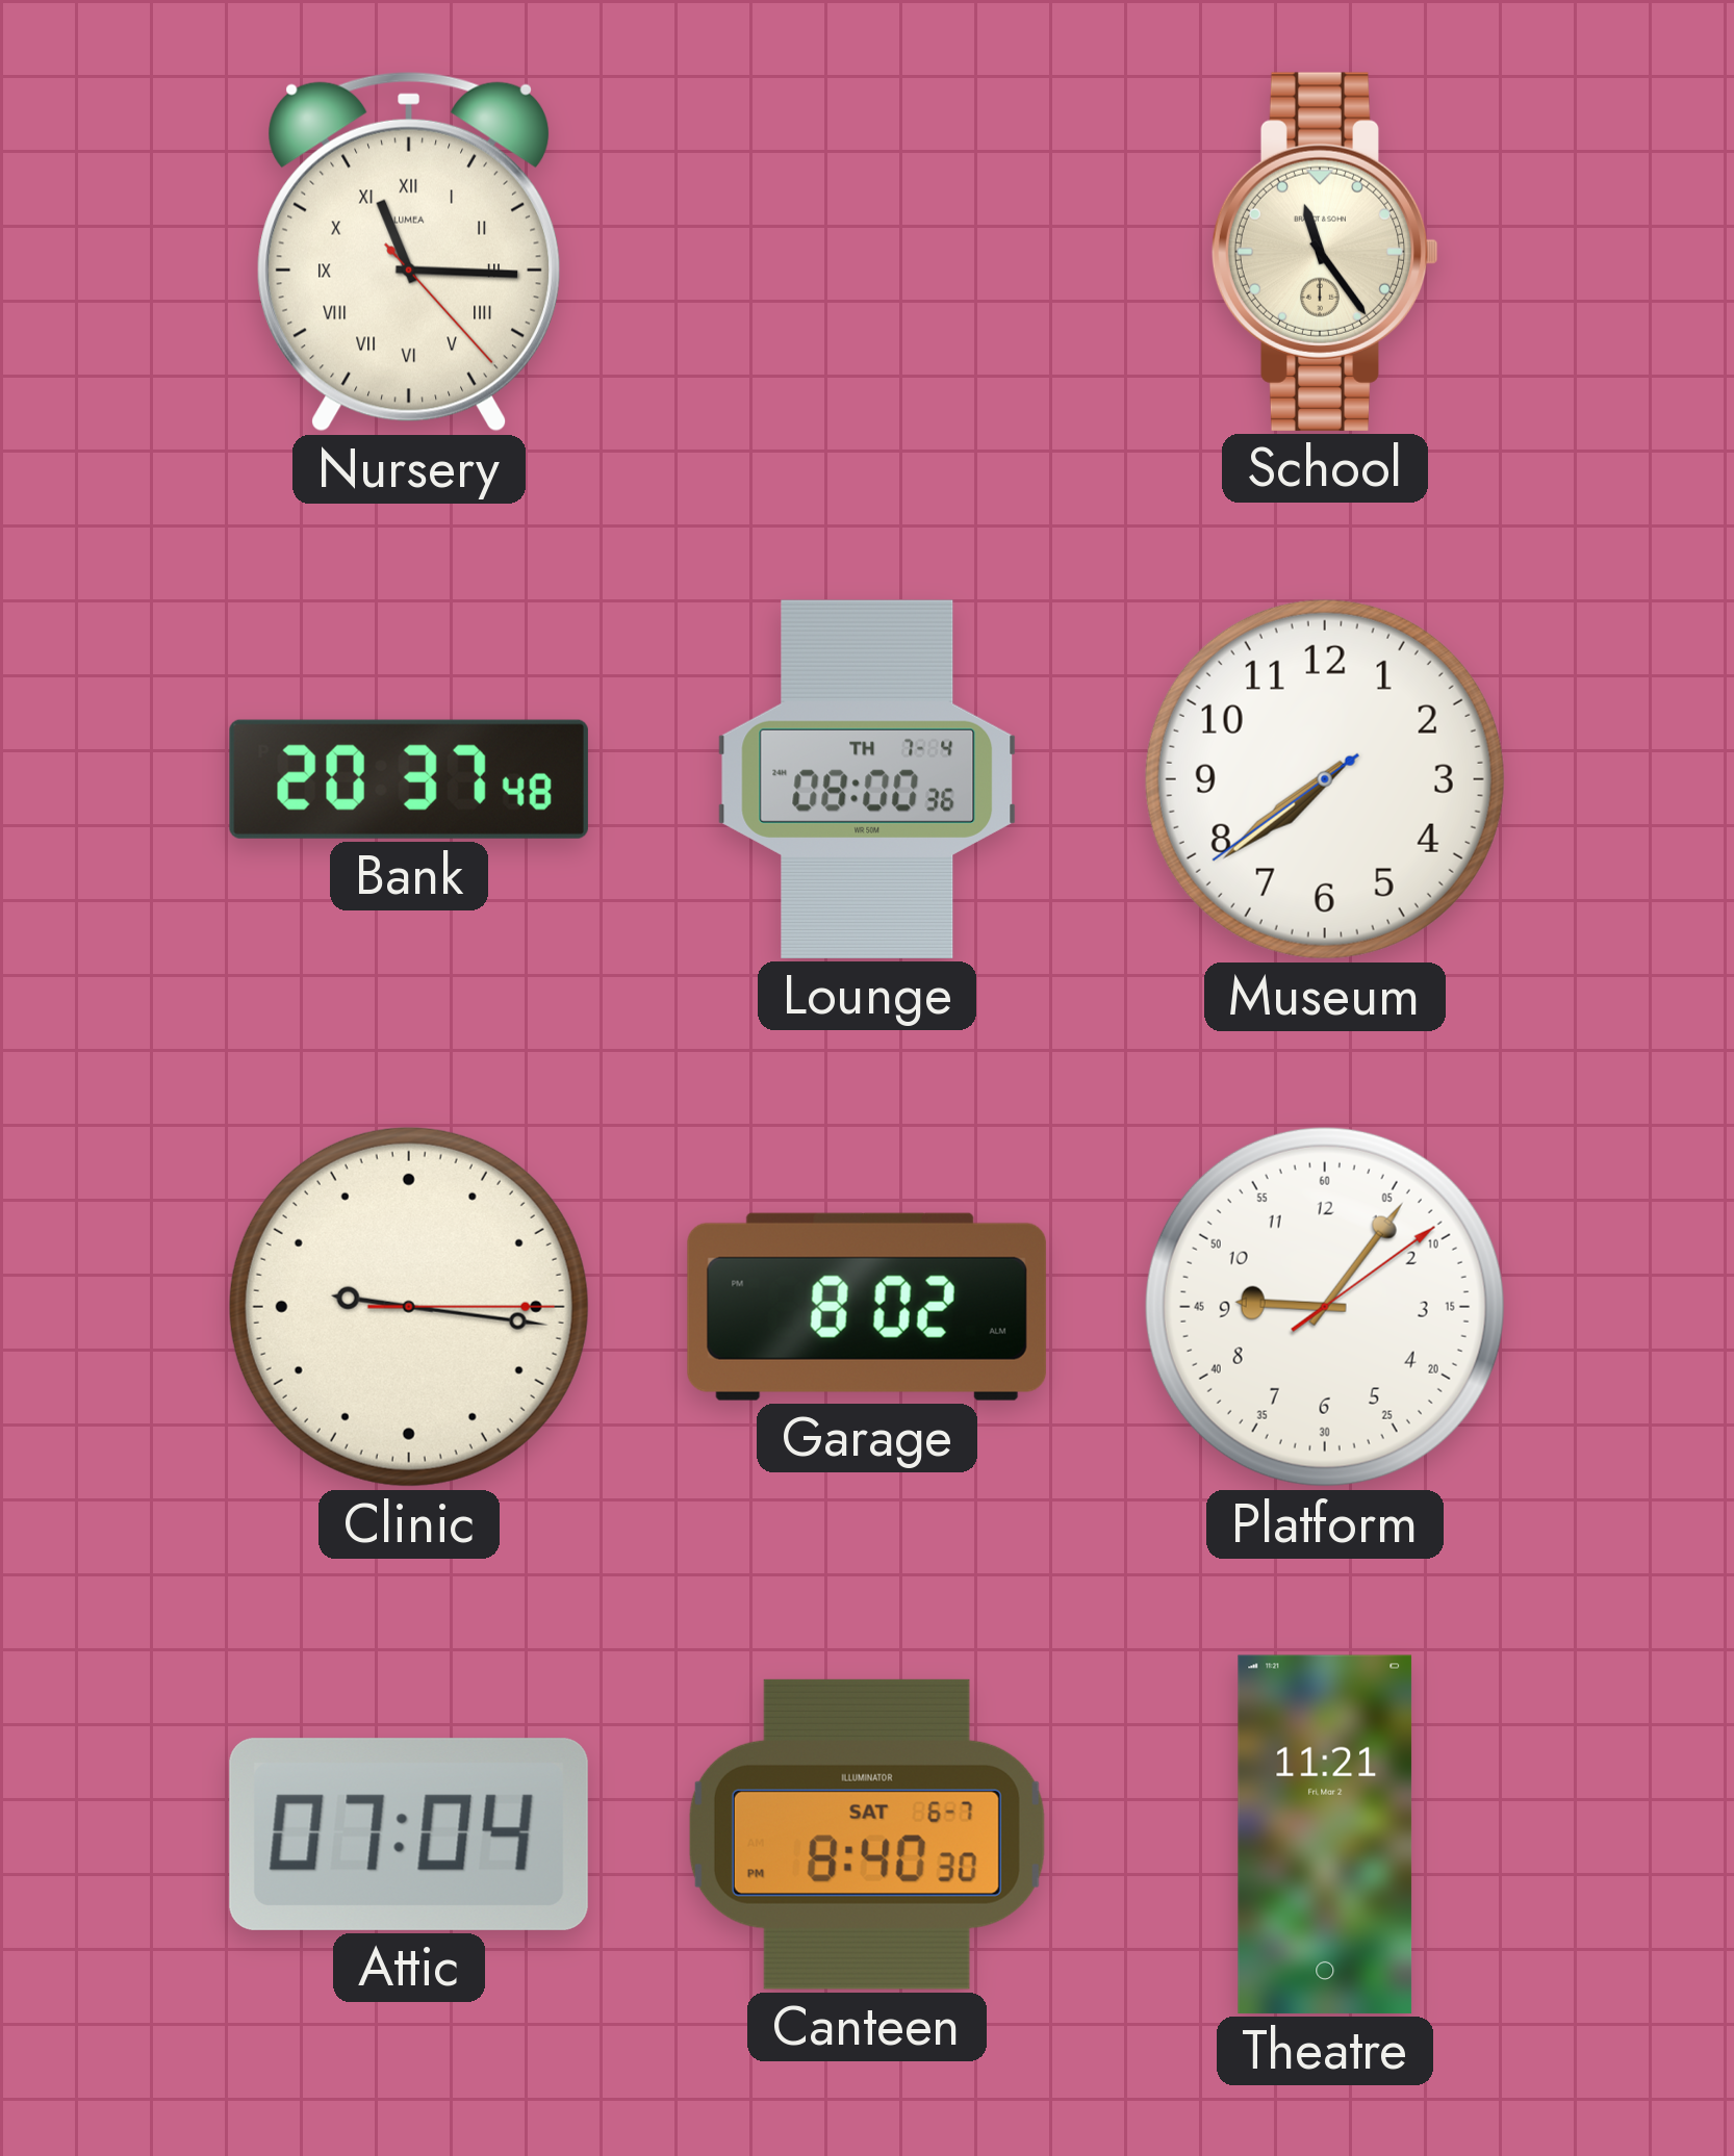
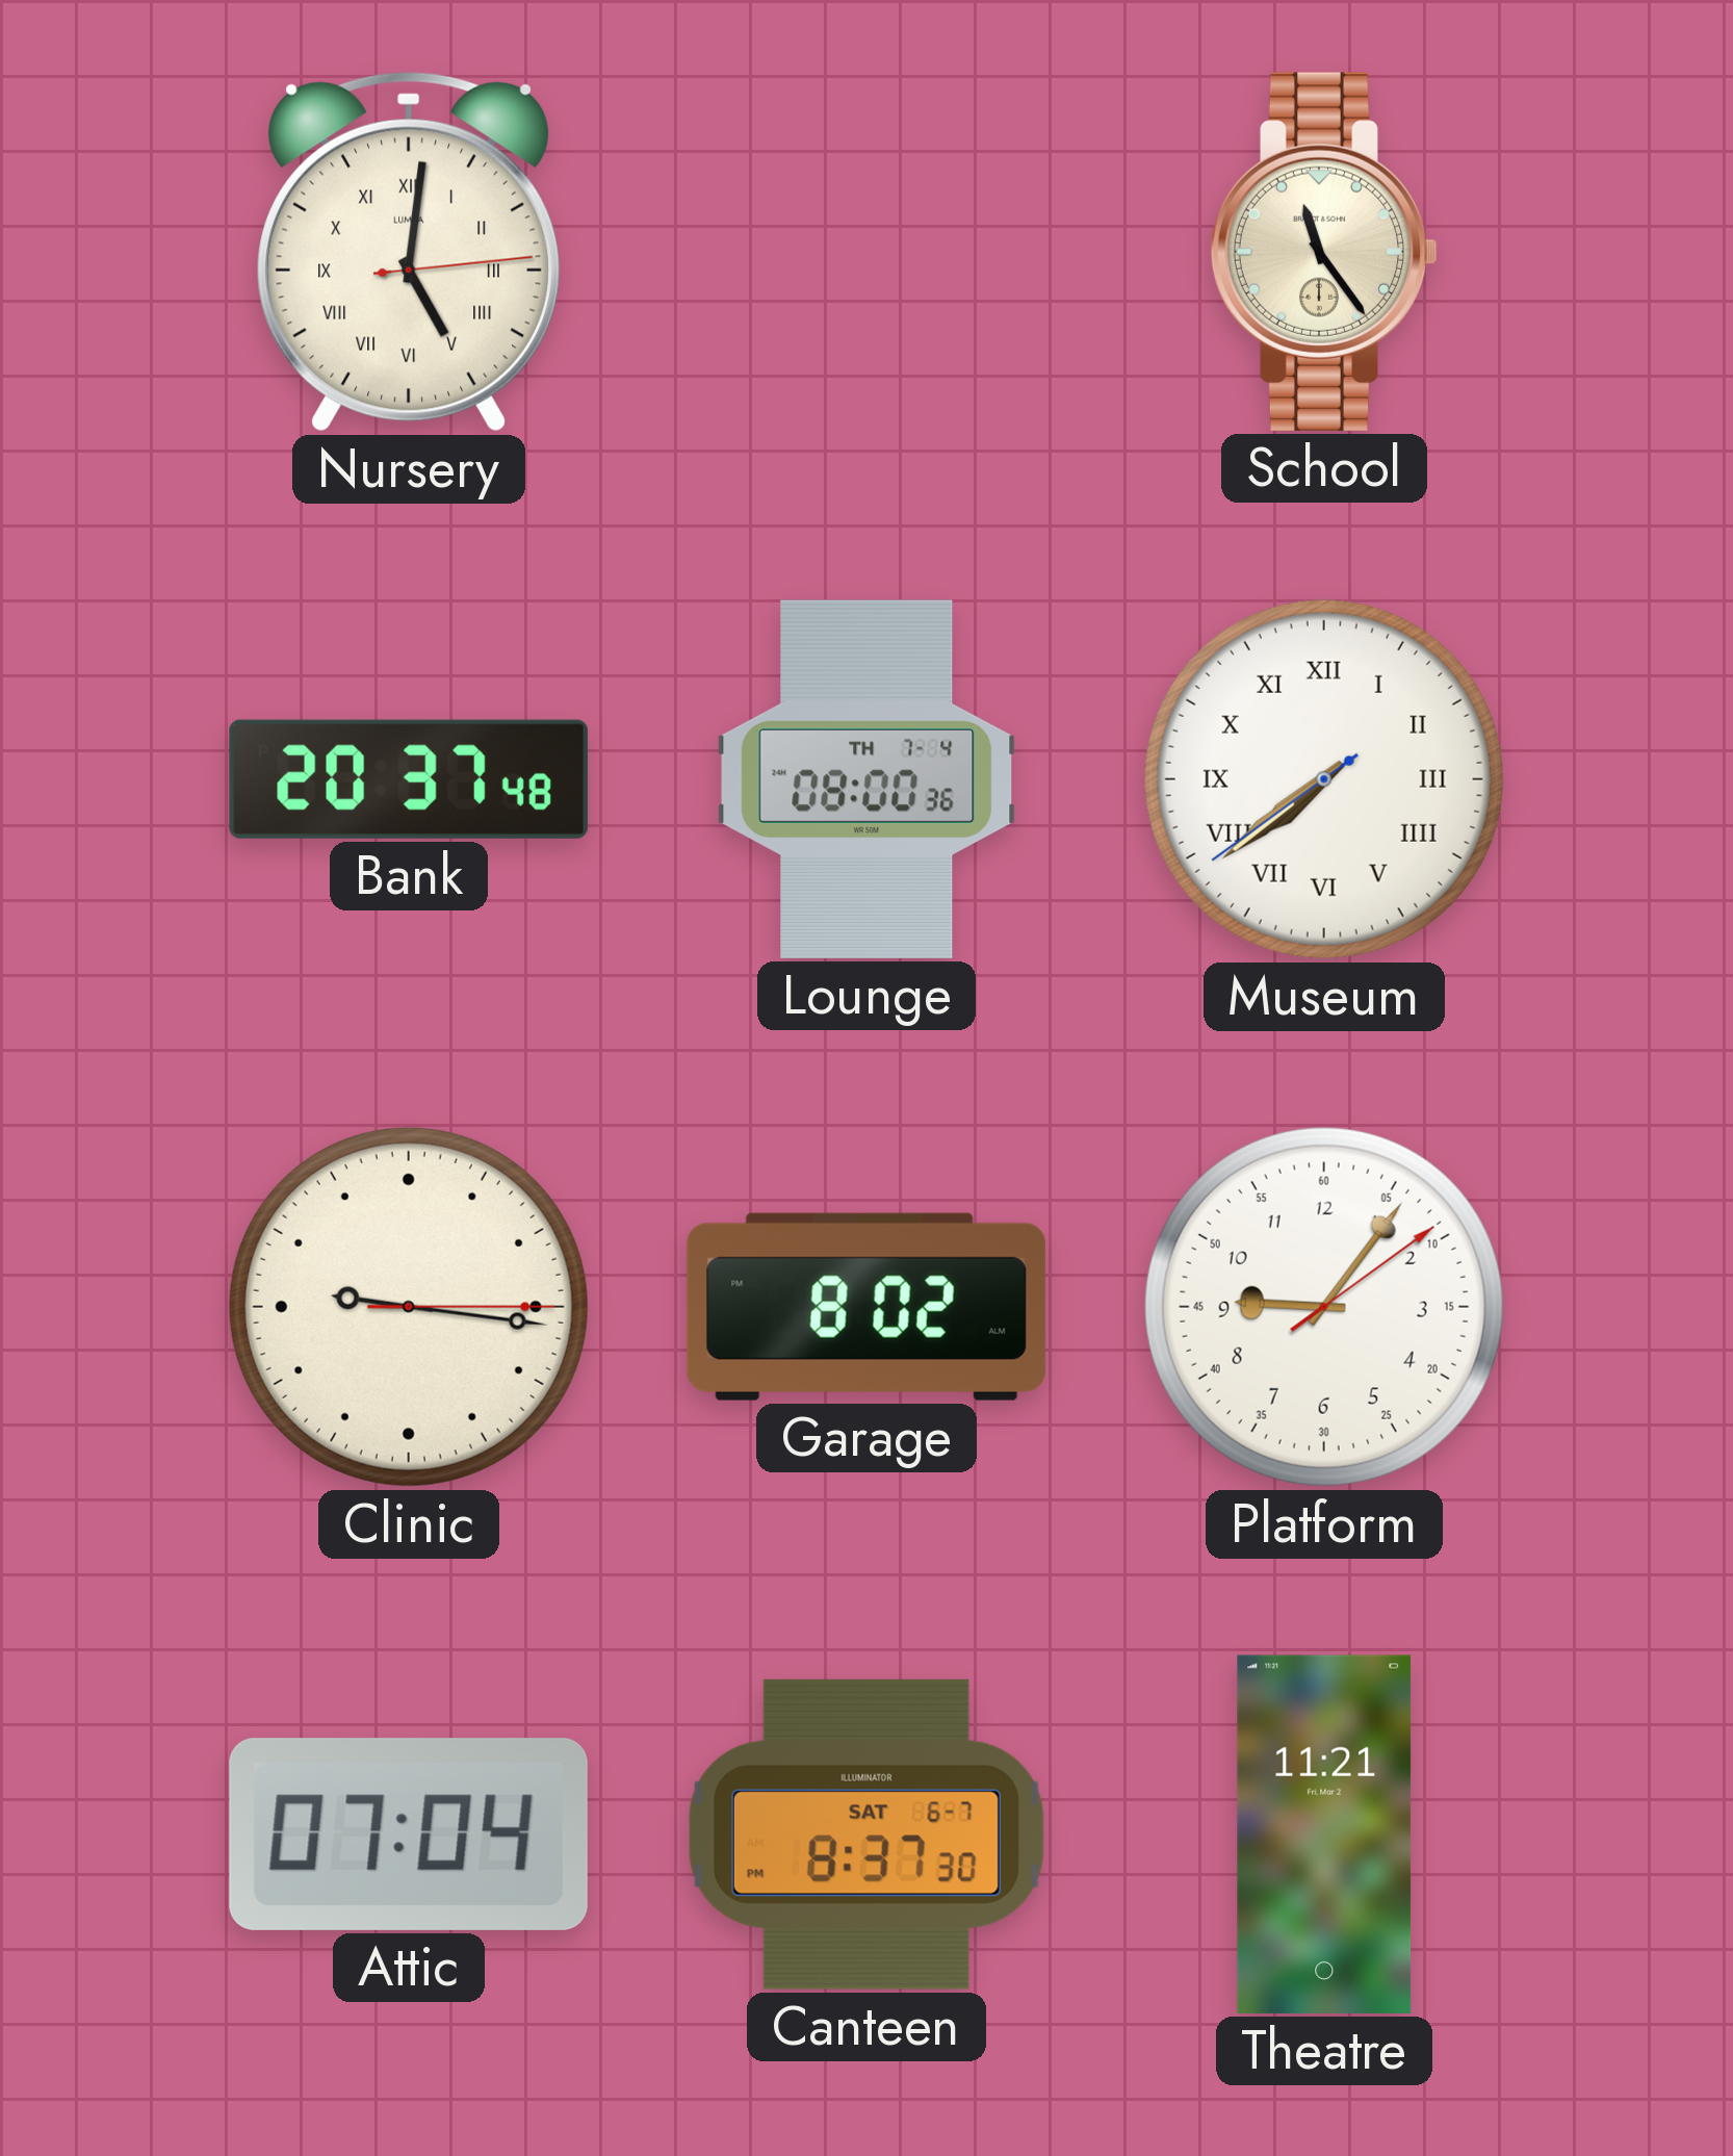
Nursery: 11:15 -> 5:01 (409, 252)
Museum numerals: Arabic -> Roman (1324, 779)
Canteen: 8:40 -> 8:37 (866, 1834)
